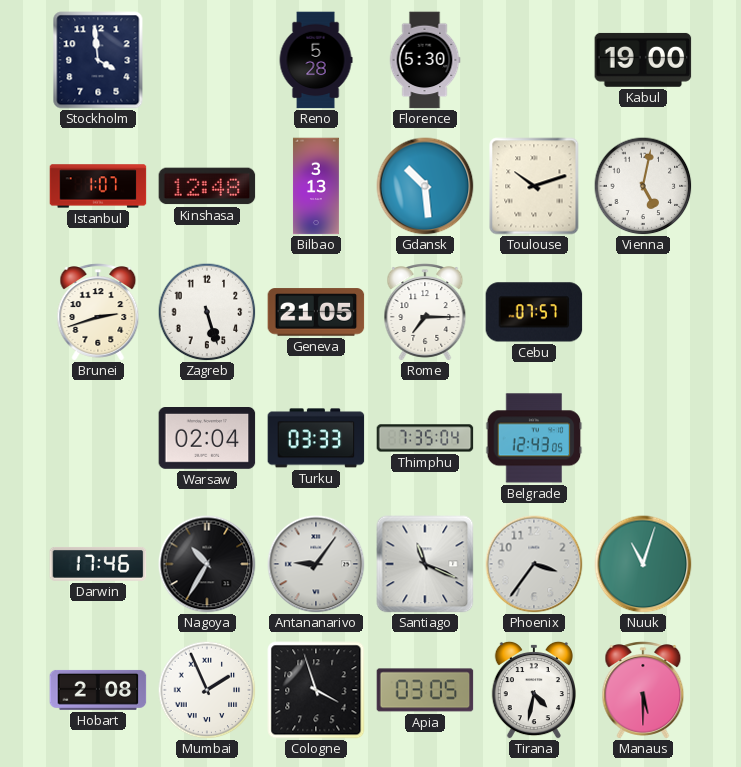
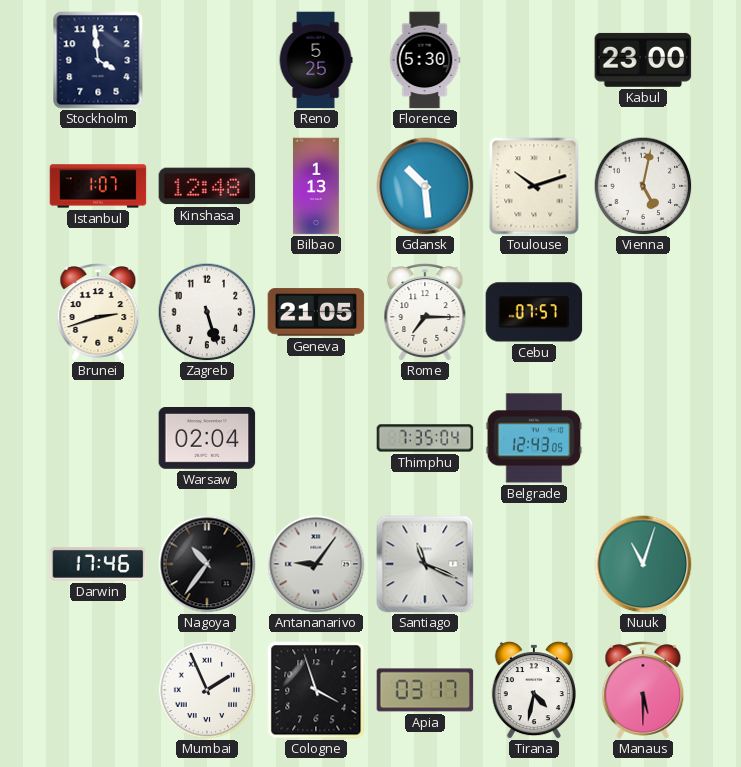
Reno: 5:28 -> 5:25 (316, 60)
Kabul: 19:00 -> 23:00 (643, 60)
Bilbao: 3:13 -> 1:13 (316, 186)
Turku: 03:33 -> none (316, 438)
Nagoya: 10:35 -> 10:36 (207, 564)
Phoenix: 3:36 -> none (534, 564)
Hobart: 2:08 -> none (98, 690)
Apia: 03:05 -> 03:17 (425, 690)
